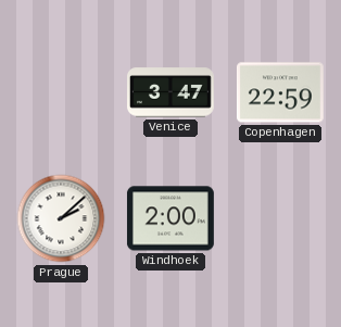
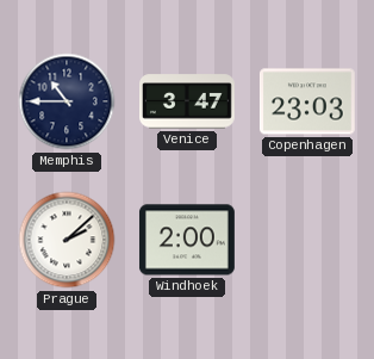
Memphis: none -> 10:45 (67, 101)
Copenhagen: 22:59 -> 23:03 (307, 101)
